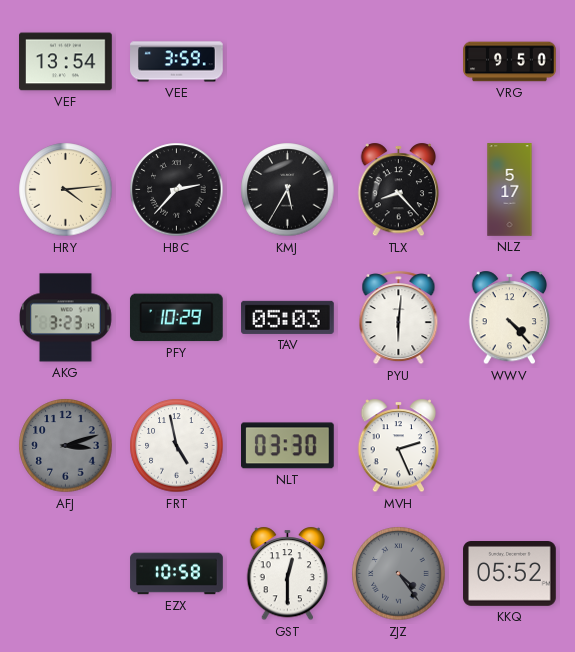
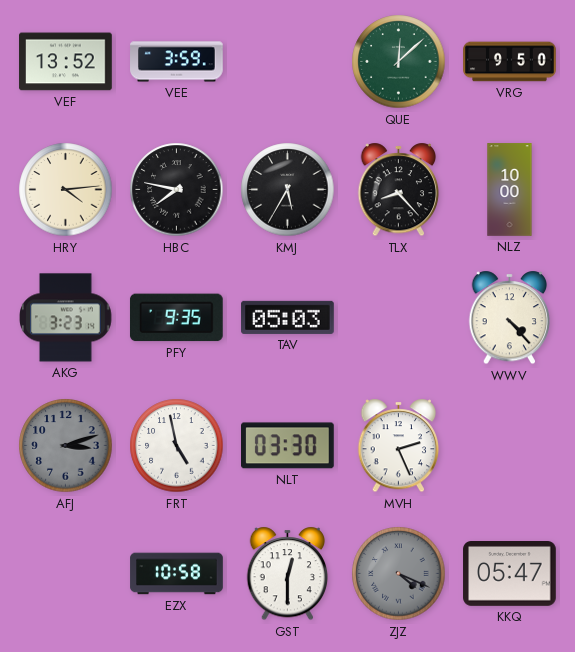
VEF: 13:54 -> 13:52 (66, 62)
QUE: none -> 12:08 (399, 62)
HBC: 2:37 -> 7:47 (177, 190)
NLZ: 5:17 -> 10:00 (510, 190)
PFY: 10:29 -> 9:35 (176, 318)
PYU: 6:01 -> none (399, 318)
ZJZ: 4:24 -> 4:19 (399, 574)
KKQ: 05:52 -> 05:47 (510, 574)
